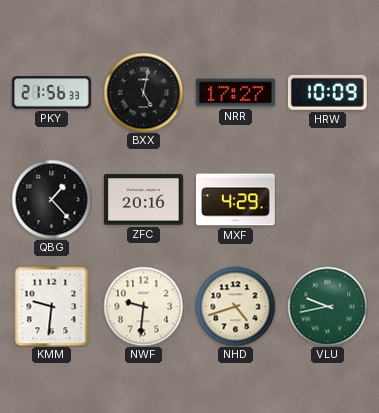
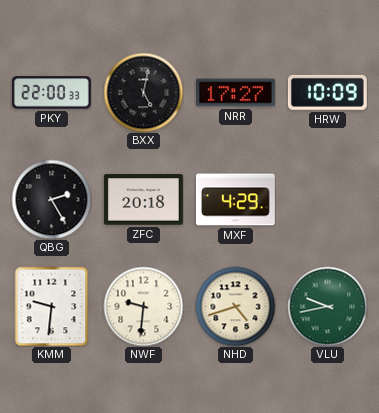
PKY: 21:56 -> 22:00 (51, 93)
QBG: 1:23 -> 2:25 (51, 199)
ZFC: 20:16 -> 20:18 (143, 200)
